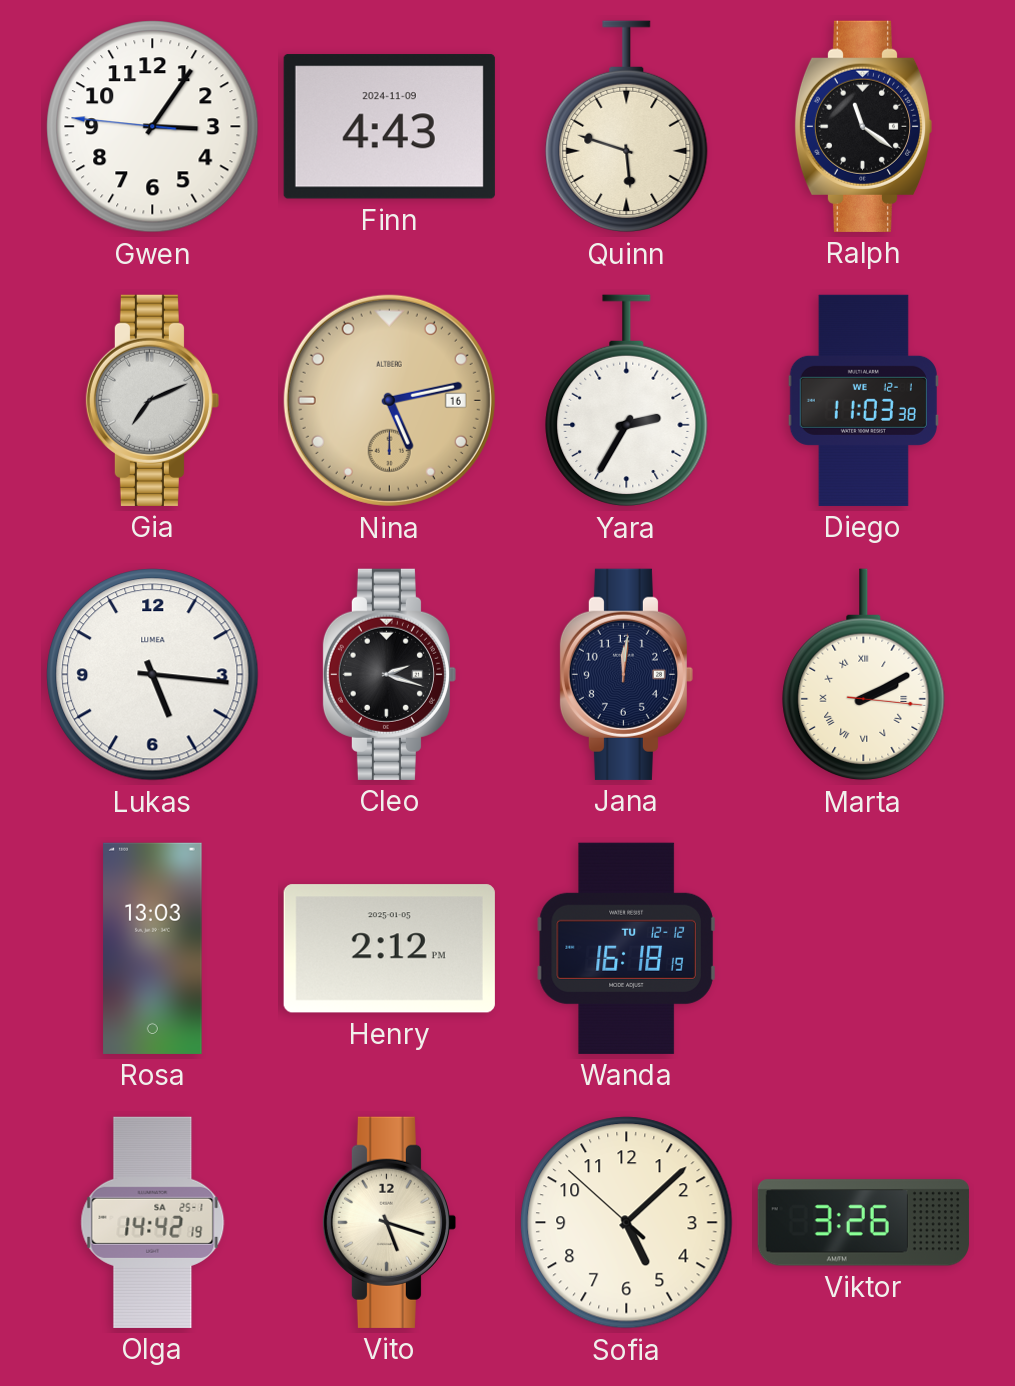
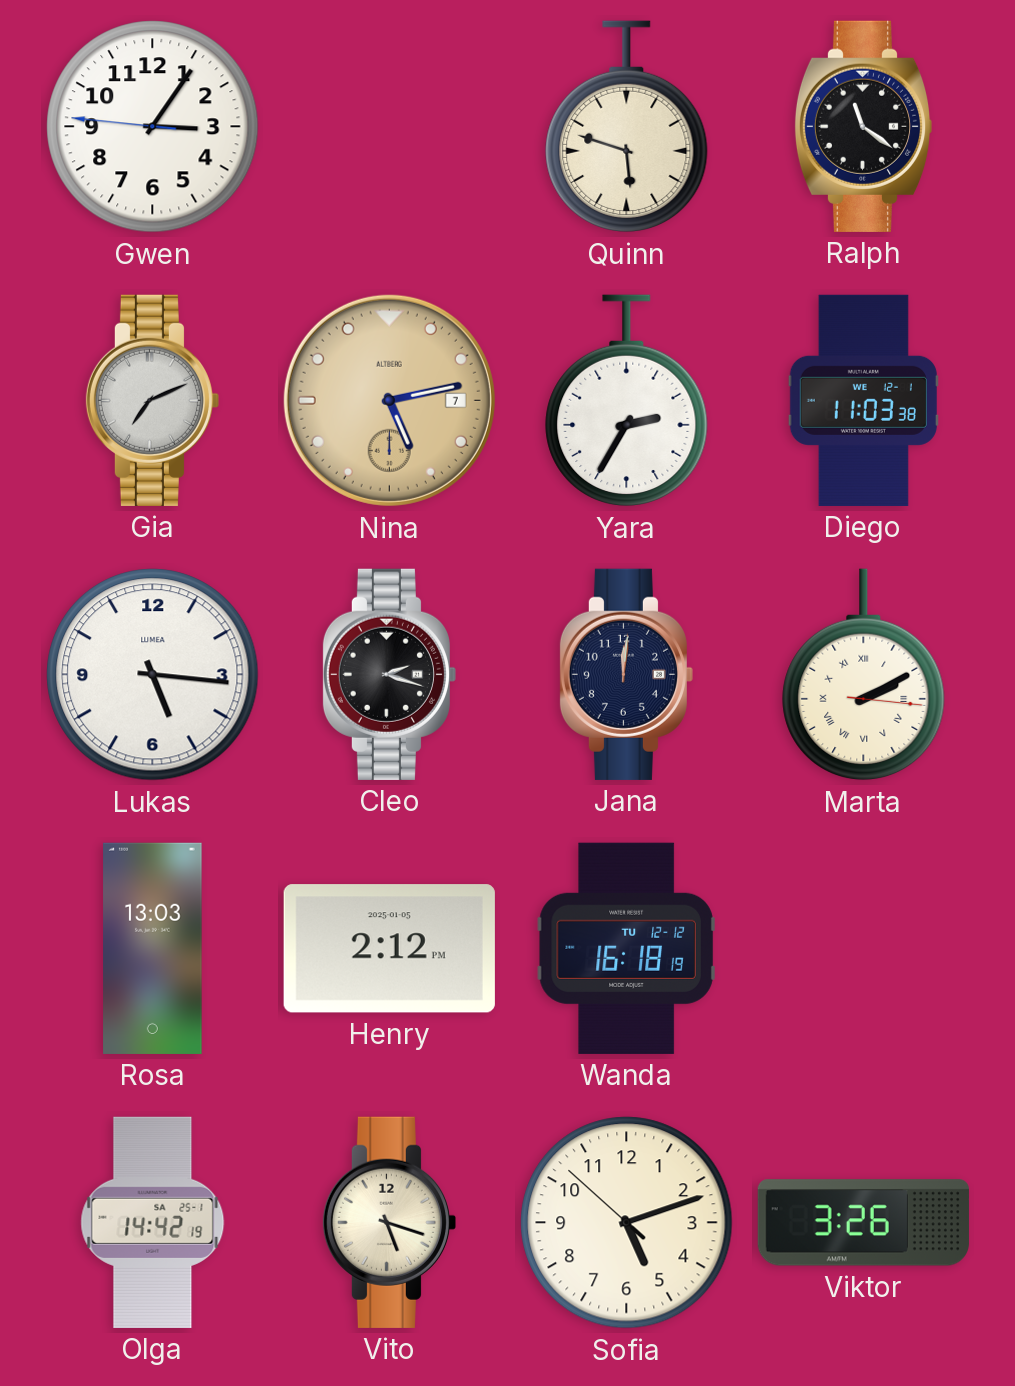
Finn: 4:43 -> none (389, 127)
Nina date: 16 -> 7 (389, 400)
Sofia: 5:07 -> 5:11 (627, 1223)
